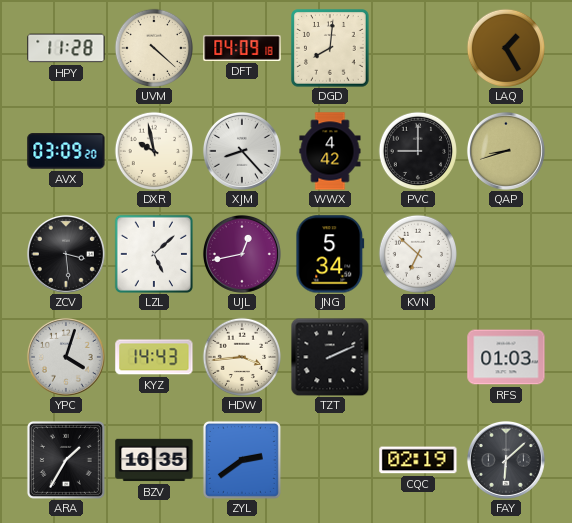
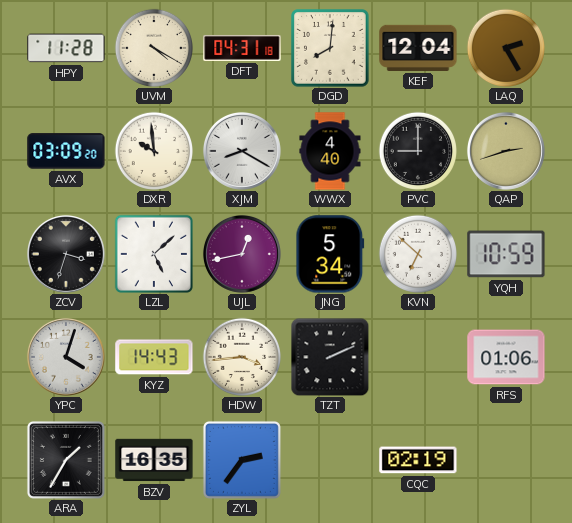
UVM: 4:22 -> 4:20 (153, 47)
DFT: 04:09 -> 04:31 (242, 48)
KEF: none -> 12:04 (418, 48)
LAQ: 1:25 -> 2:25 (505, 47)
DXR: 9:58 -> 9:59 (153, 150)
XJM: 8:23 -> 8:20 (242, 151)
WWX: 4:42 -> 4:40 (330, 151)
QAP: 8:42 -> 2:42 (506, 151)
ZCV: 3:29 -> 3:33 (66, 254)
YQH: none -> 10:59 (506, 254)
RFS: 01:03 -> 01:06 (506, 357)
ZYL: 2:39 -> 2:36 (242, 460)
FAY: 6:08 -> none (506, 460)
